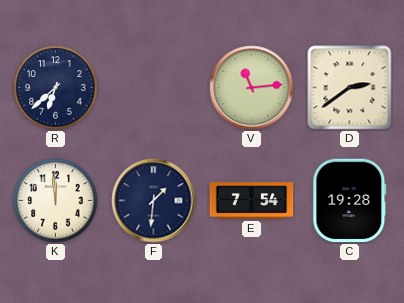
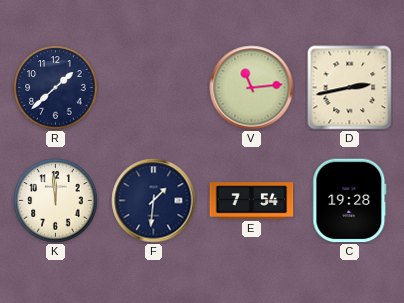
R: 6:38 -> 1:38 (56, 88)
D: 2:39 -> 2:43 (350, 88)
